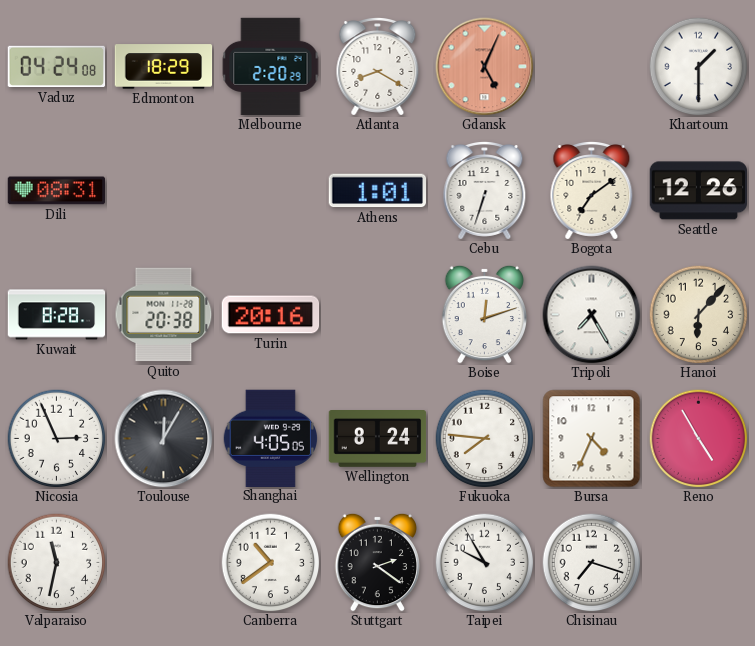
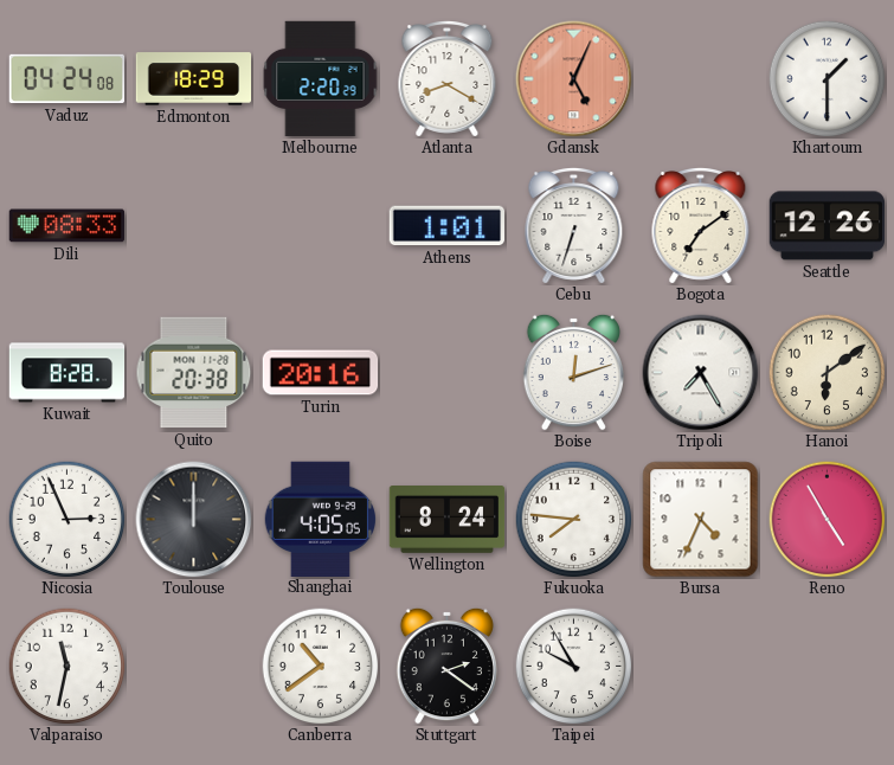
Dili: 08:31 -> 08:33 (67, 226)
Hanoi: 6:07 -> 6:09 (828, 373)
Toulouse: 12:05 -> 12:00 (194, 520)
Chisinau: 7:18 -> none (592, 563)
